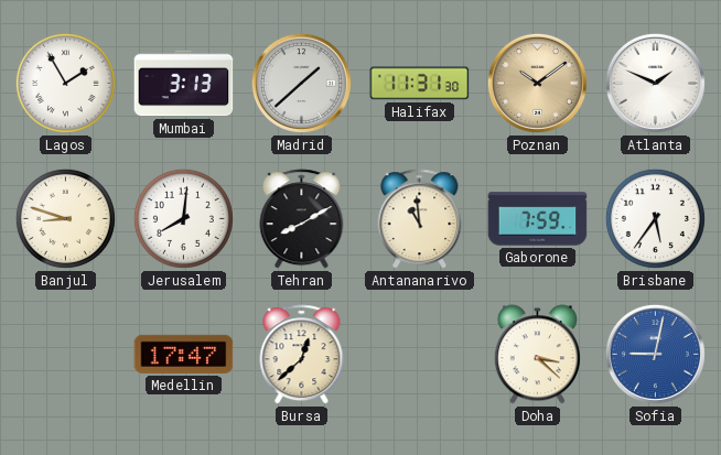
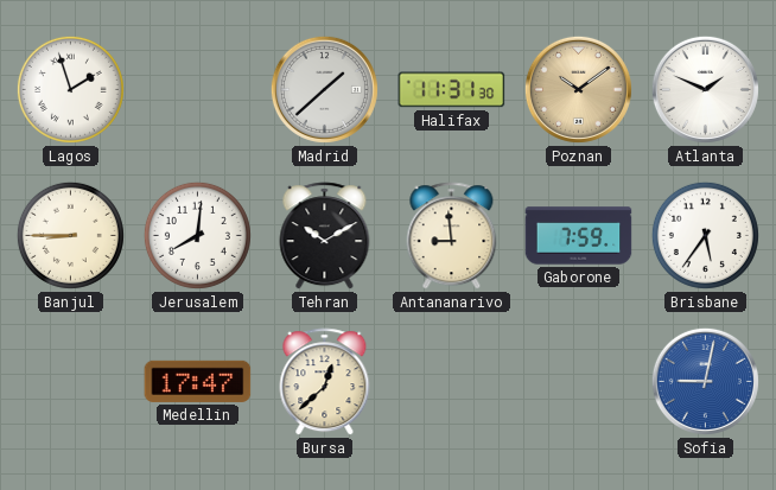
Lagos: 1:55 -> 1:57 (70, 89)
Mumbai: 3:13 -> none (184, 84)
Banjul: 8:48 -> 8:45 (70, 235)
Tehran: 8:10 -> 10:10 (325, 236)
Antananarivo: 10:59 -> 8:59 (452, 236)
Doha: 3:22 -> none (537, 355)
